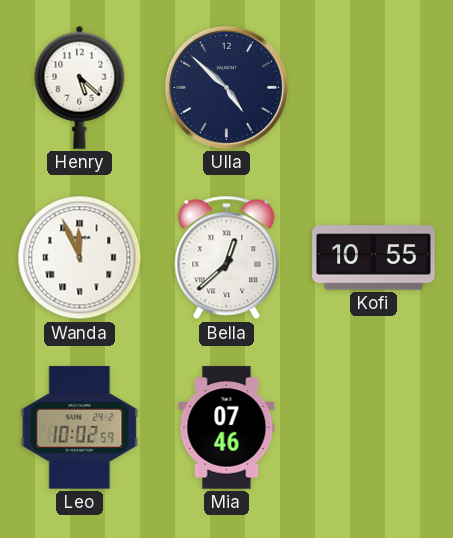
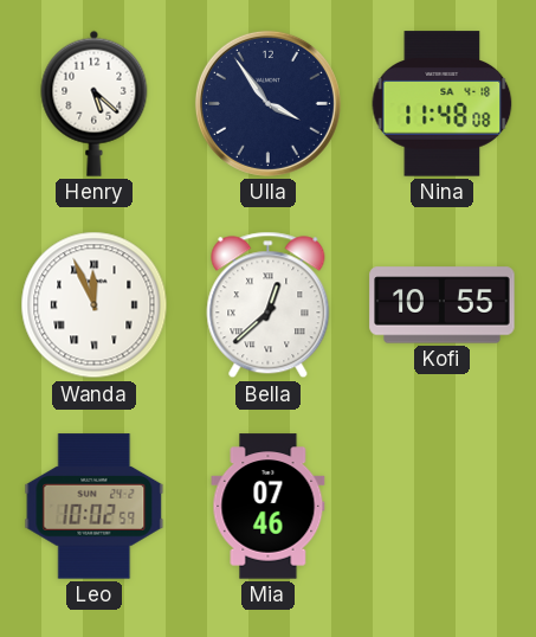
Ulla: 4:52 -> 3:54 (267, 103)
Nina: none -> 11:48 (443, 104)
